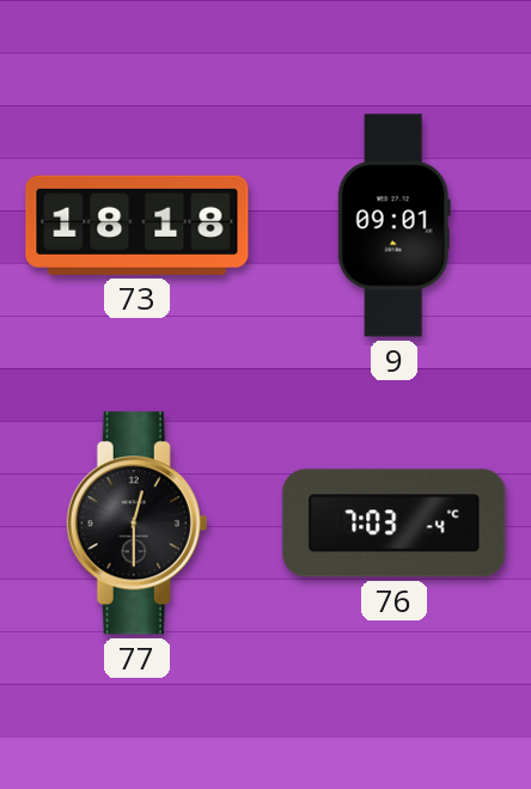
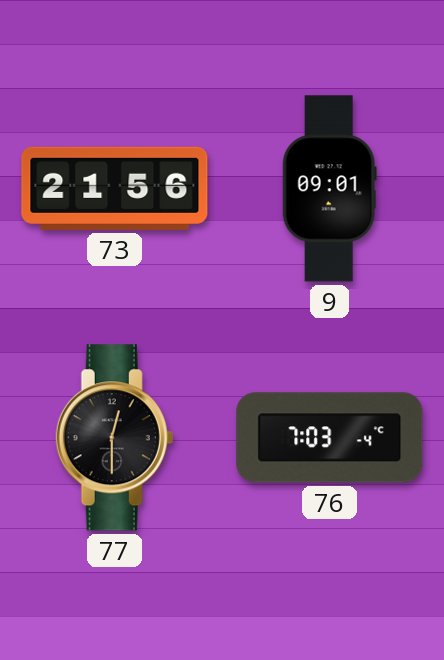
73: 18:18 -> 21:56 (115, 188)
